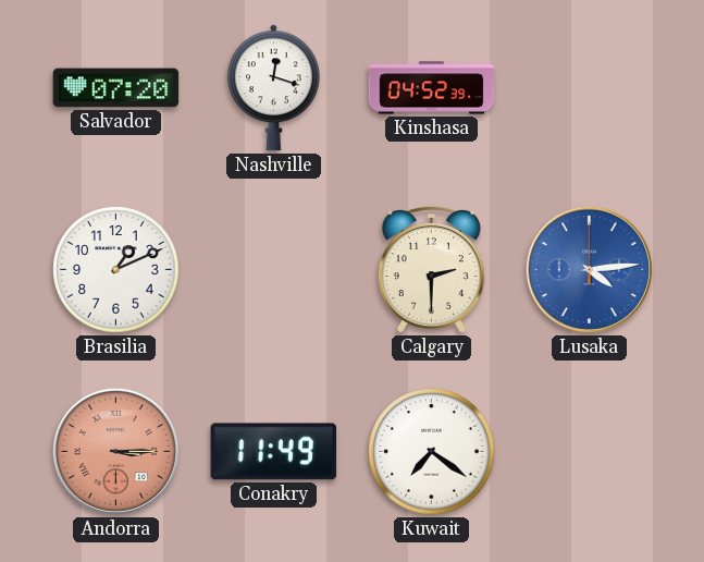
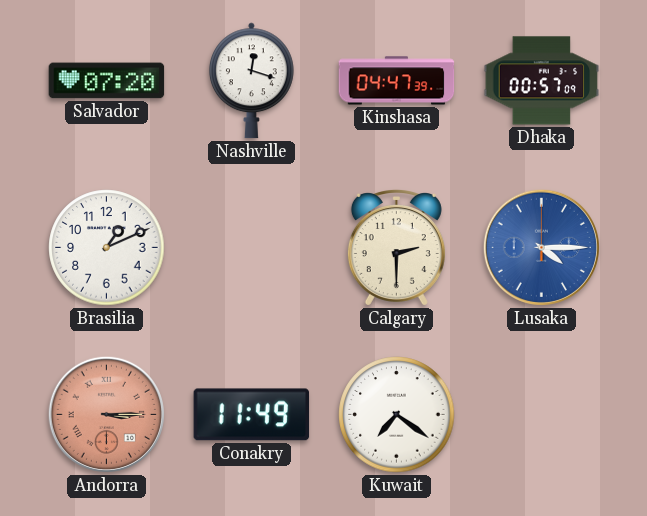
Kinshasa: 04:52 -> 04:47 (397, 81)
Dhaka: none -> 00:57 (542, 81)
Lusaka: 4:14 -> 4:15 (541, 247)
